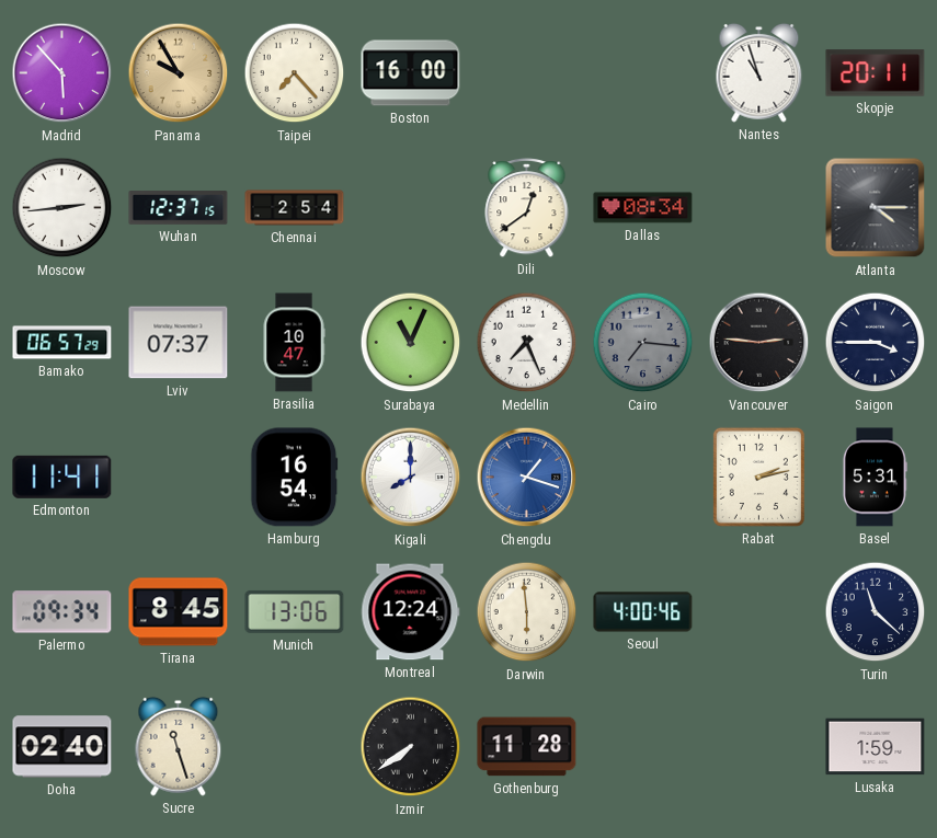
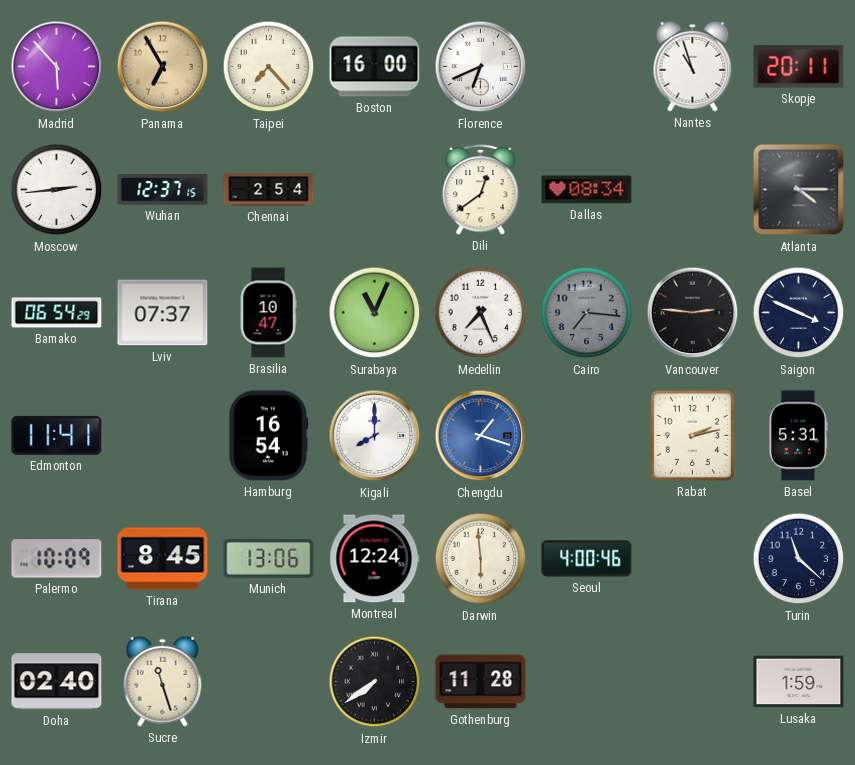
Panama: 9:55 -> 6:55 (163, 67)
Florence: none -> 6:41 (481, 67)
Bamako: 06:57 -> 06:54 (57, 313)
Saigon: 3:45 -> 3:49 (799, 313)
Palermo: 09:34 -> 10:09 (57, 559)
